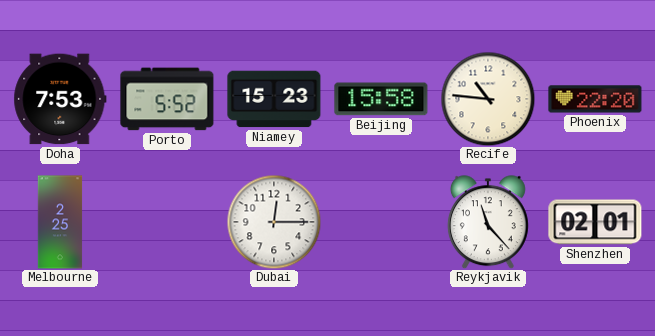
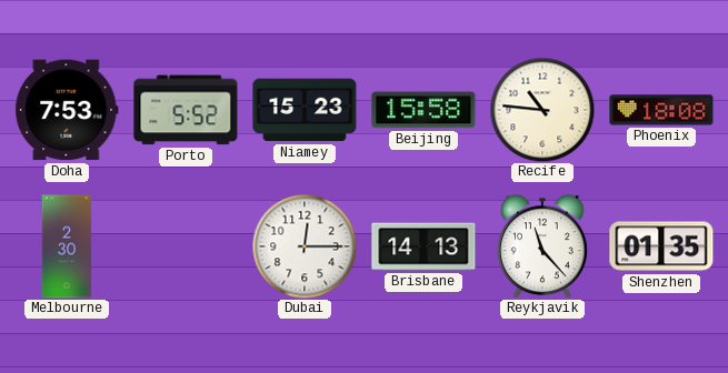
Phoenix: 22:20 -> 18:08 (661, 110)
Melbourne: 2:25 -> 2:30 (67, 246)
Brisbane: none -> 14:13 (423, 246)
Shenzhen: 02:01 -> 01:35 (661, 246)
